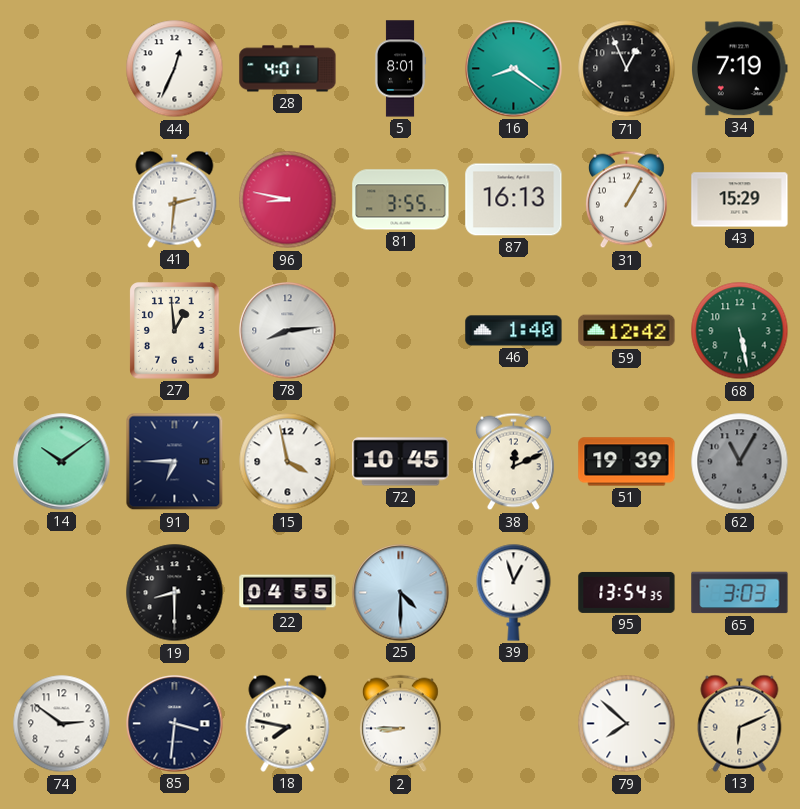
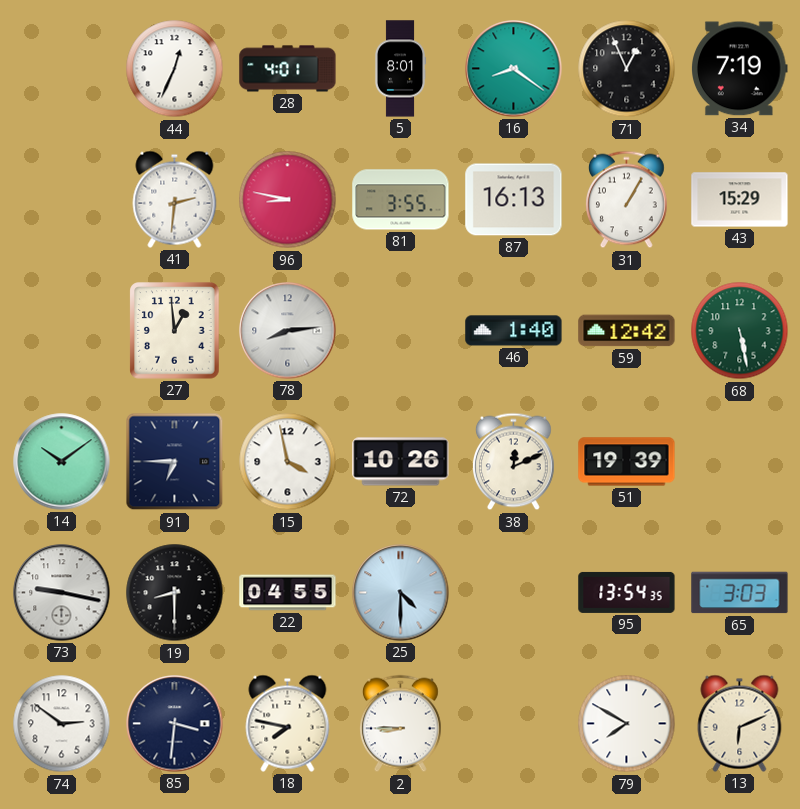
72: 10:45 -> 10:26 (401, 462)
62: 11:05 -> none (740, 462)
73: none -> 9:17 (62, 593)
39: 12:57 -> none (514, 592)
79: 7:52 -> 7:50 (627, 724)
